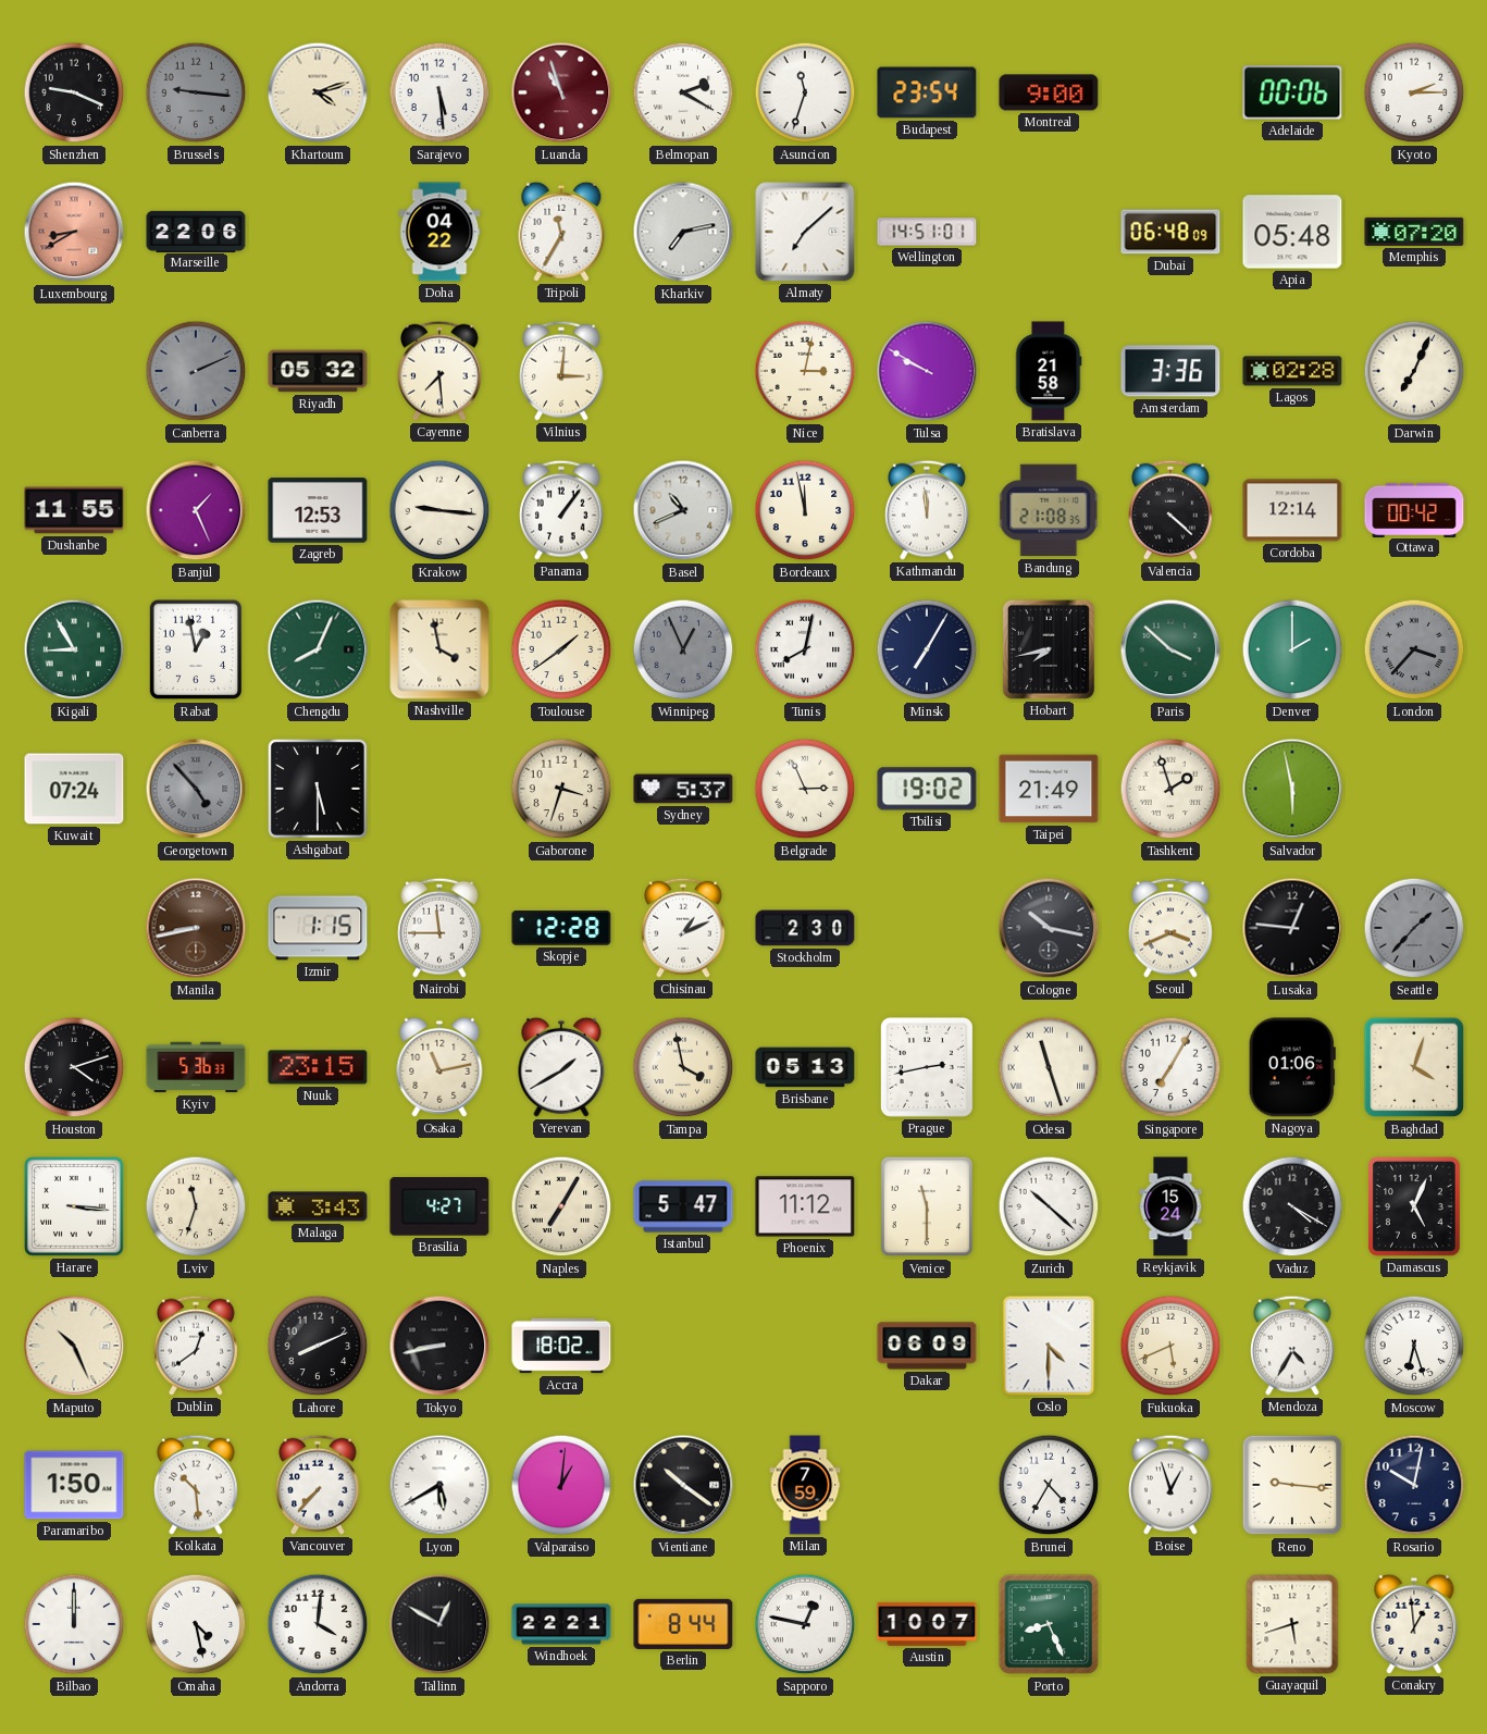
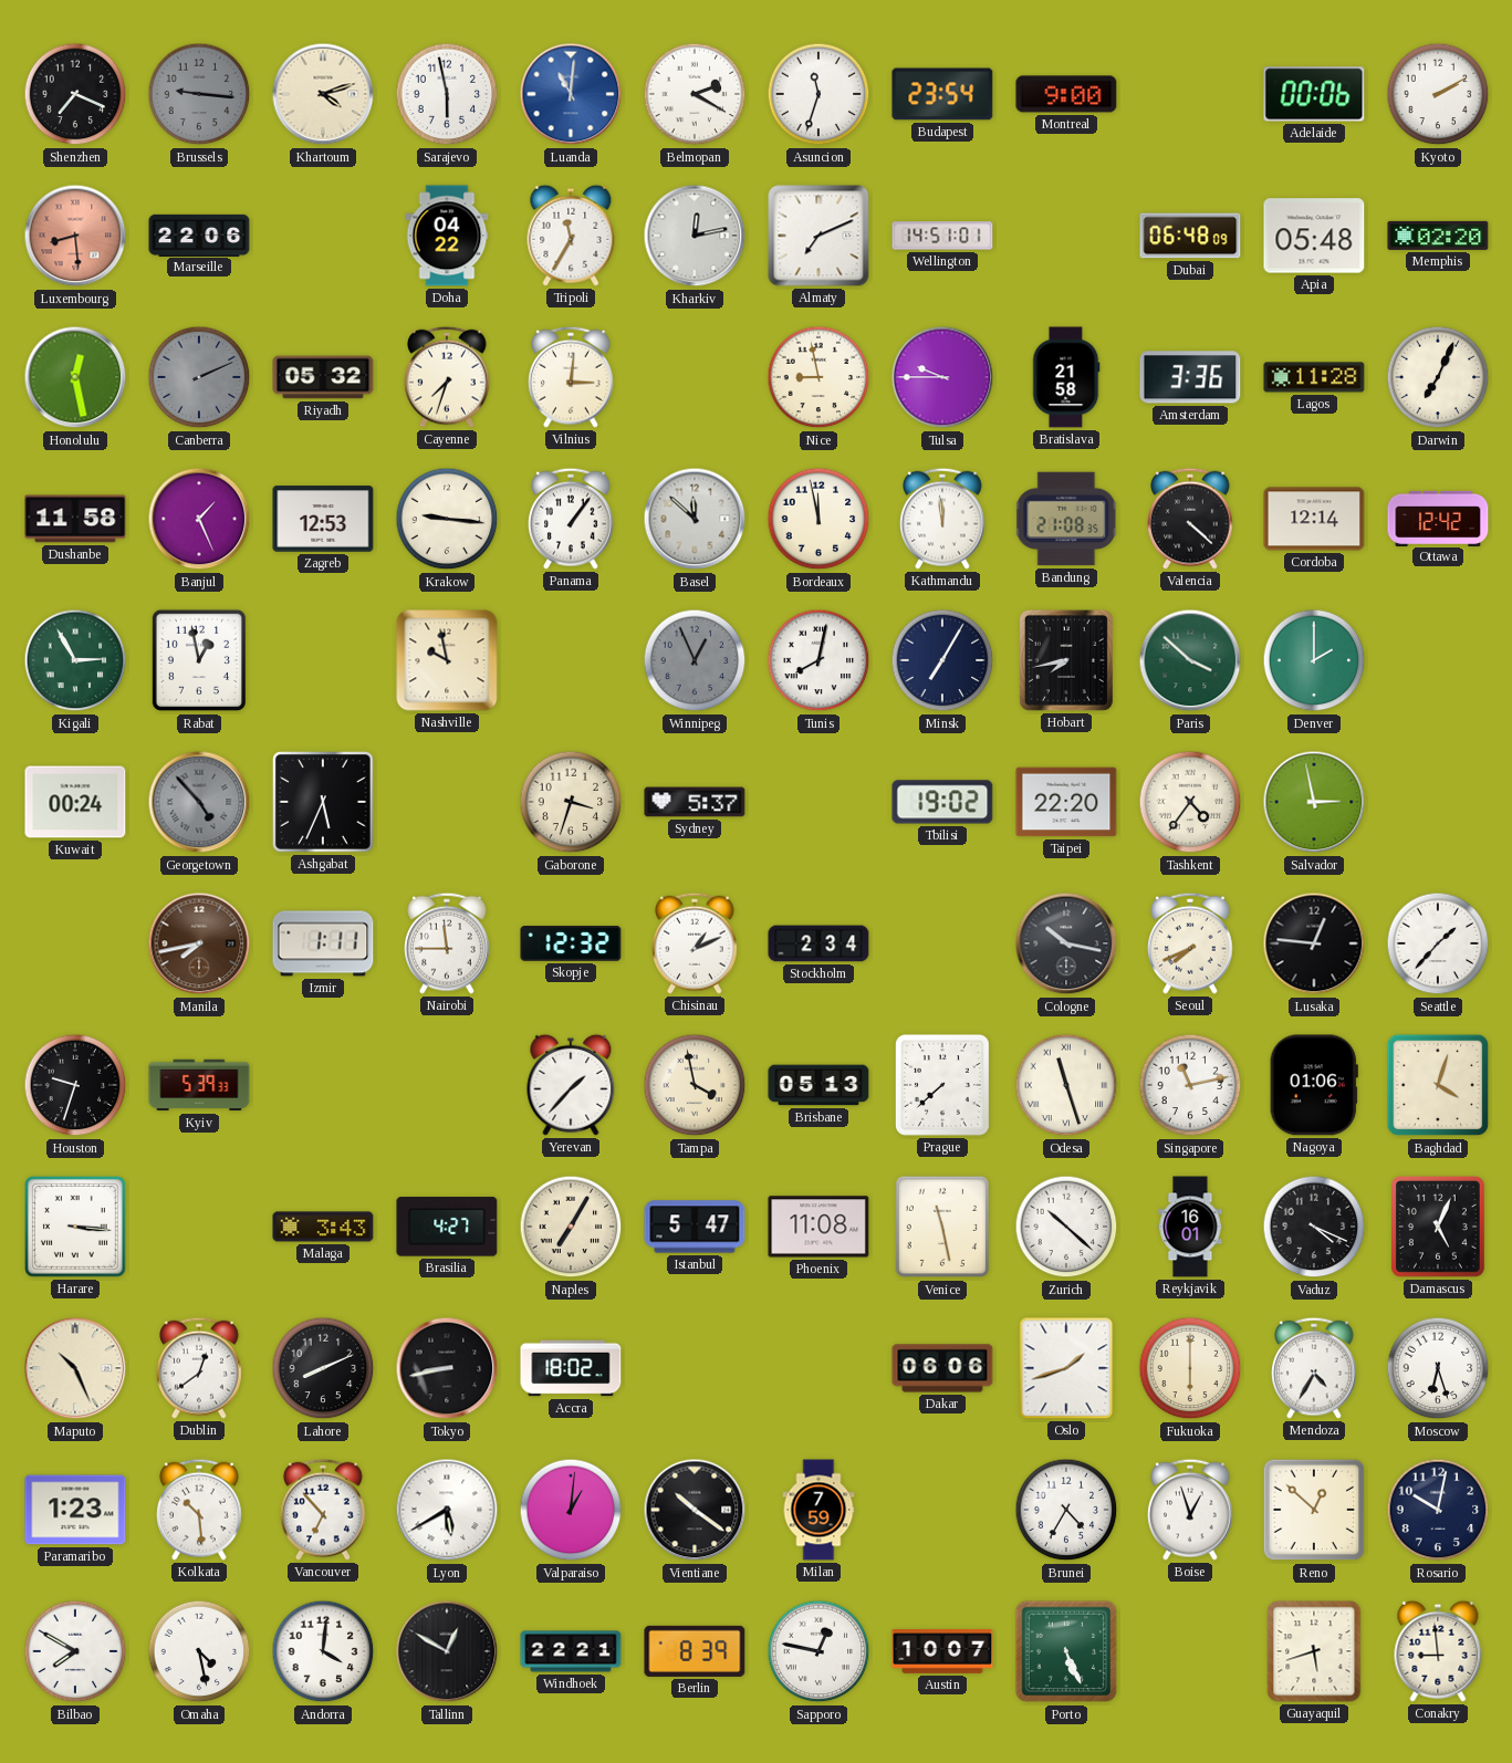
Shenzhen: 9:19 -> 7:19 (75, 94)
Sarajevo: 5:29 -> 5:58 (447, 94)
Luanda: 10:57 -> 11:01 (571, 94)
Luanda dial: burgundy -> blue (571, 94)
Kyoto: 2:15 -> 2:10 (1438, 94)
Luxembourg: 8:40 -> 8:29 (75, 236)
Kharkiv: 7:13 -> 12:13 (695, 236)
Almaty: 7:08 -> 7:11 (818, 236)
Memphis: 07:20 -> 02:20 (1438, 236)
Honolulu: none -> 12:28 (75, 377)
Cayenne: 7:29 -> 7:33 (448, 377)
Nice: 3:02 -> 8:58 (818, 377)
Tulsa: 9:50 -> 9:45 (942, 377)
Lagos: 02:28 -> 11:28 (1314, 377)
Dushanbe: 11:55 -> 11:58 (75, 519)
Basel: 10:41 -> 11:52 (695, 519)
Ottawa: 00:42 -> 12:42 (1438, 518)
Kigali: 8:55 -> 2:55 (75, 660)
Chengdu: 8:04 -> none (318, 649)
Nashville: 3:58 -> 9:58 (447, 660)
Toulouse: 1:39 -> none (561, 649)
London: 3:37 -> none (1414, 649)
Kuwait: 07:24 -> 00:24 (75, 802)
Ashgabat: 5:30 -> 5:34 (324, 803)
Belgrade: 2:56 -> none (805, 789)
Taipei: 21:49 -> 22:20 (1066, 802)
Tashkent: 1:57 -> 4:36 (1190, 802)
Salvador: 5:58 -> 2:58 (1314, 802)
Manila: 8:43 -> 7:43 (199, 943)
Izmir: 1:15 -> 1:11 (323, 943)
Skopje: 12:28 -> 12:32 (571, 943)
Stockholm: 2:30 -> 2:34 (818, 943)
Seoul: 3:41 -> 7:41 (1191, 943)
Seattle dial: grey -> white (1438, 943)
Houston: 4:12 -> 9:33 (75, 1085)
Kyiv: 5:36 -> 5:39 (199, 1085)
Nuuk: 23:15 -> none (318, 1067)
Osaka: 11:13 -> none (439, 1067)
Yerevan: 1:40 -> 1:37 (571, 1085)
Prague: 2:43 -> 7:38 (942, 1086)
Singapore: 7:05 -> 11:13 (1190, 1085)
Lviv: 11:33 -> none (196, 1206)
Phoenix: 11:12 -> 11:08 (818, 1227)
Venice: 11:30 -> 11:28 (941, 1227)
Reykjavik: 15:24 -> 16:01 (1190, 1227)
Vaduz: 4:20 -> 4:19 (1314, 1227)
Dakar: 06:09 -> 06:06 (942, 1368)
Oslo: 4:30 -> 1:42 (1066, 1368)
Fukuoka: 5:41 -> 6:00 (1190, 1368)
Paramaribo: 1:50 -> 1:23 (75, 1510)
Vancouver: 7:37 -> 6:53 (324, 1510)
Reno: 9:16 -> 12:52 (1314, 1510)
Bilbao: 12:00 -> 7:50 (75, 1651)
Berlin: 8:44 -> 8:39 (695, 1651)
Porto: 8:26 -> 5:26 (1066, 1651)
Conakry: 12:59 -> 8:59 (1438, 1651)
